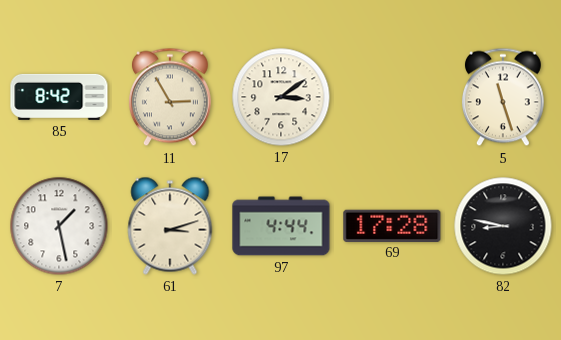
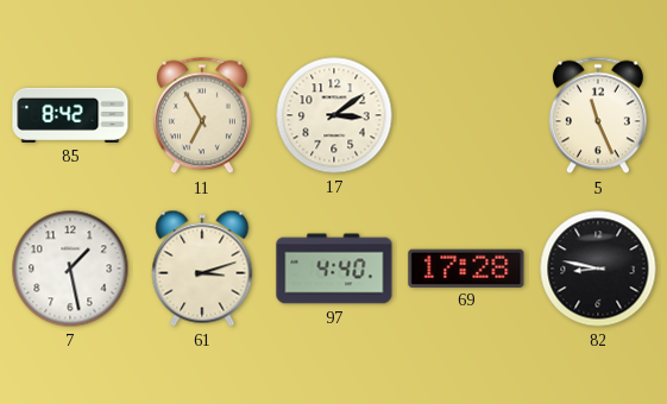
11: 2:55 -> 6:55 (202, 115)
5: 11:27 -> 11:26 (598, 115)
97: 4:44 -> 4:40 (334, 269)
